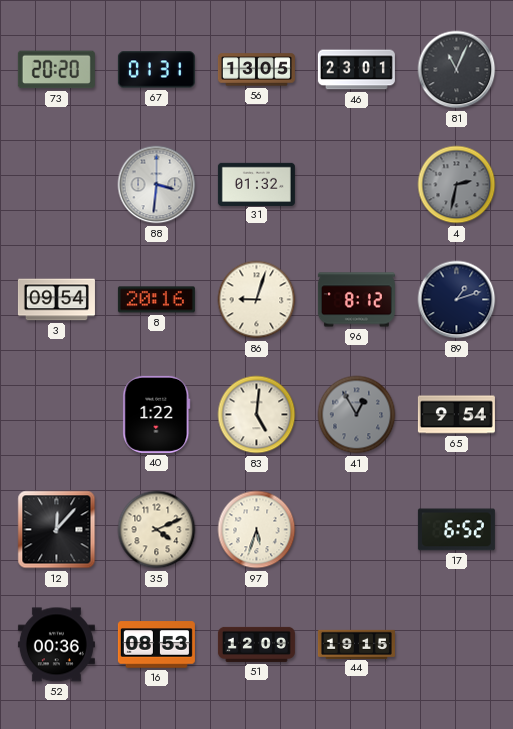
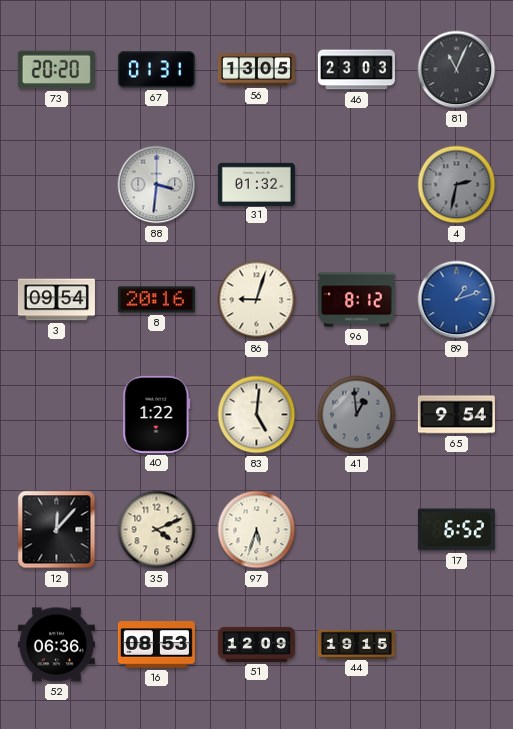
46: 23:01 -> 23:03 (356, 70)
89 dial: navy -> blue (457, 300)
41: 12:55 -> 12:59 (357, 415)
52: 00:36 -> 06:36 (56, 645)
